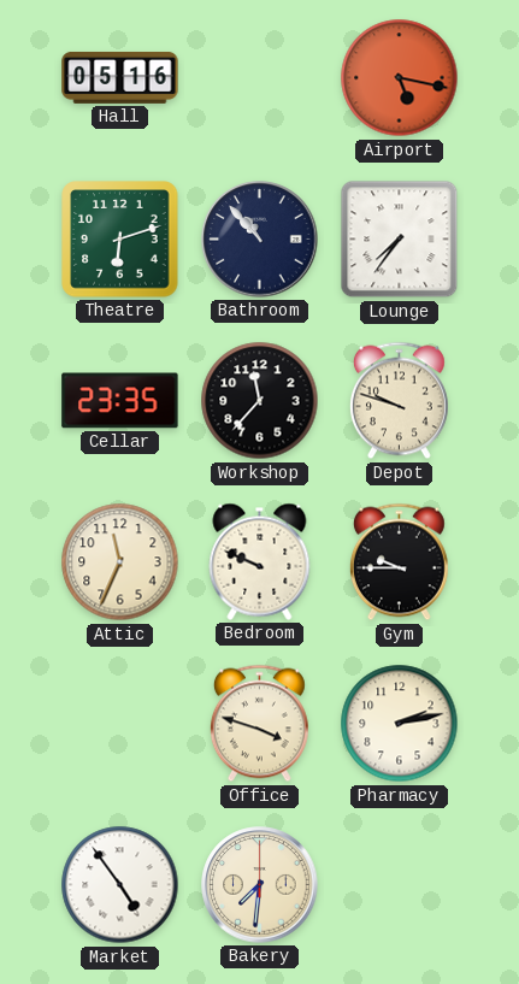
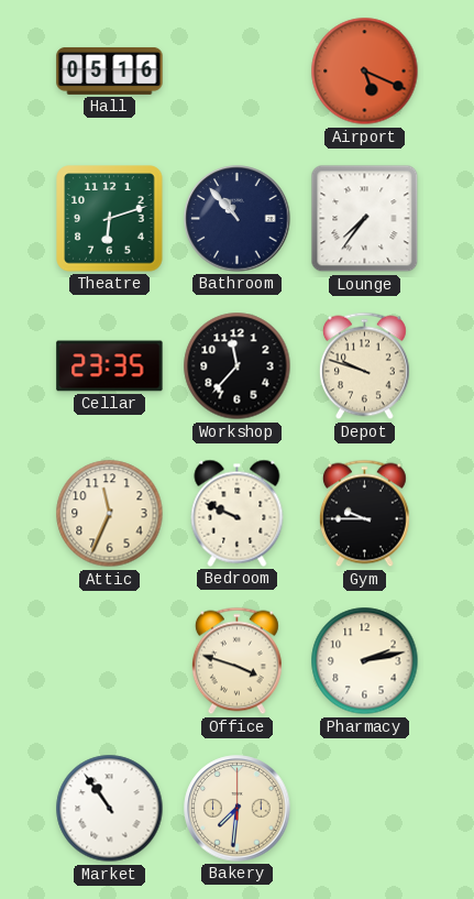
Airport: 5:17 -> 5:19 (365, 72)
Market: 4:54 -> 10:54 (110, 809)
